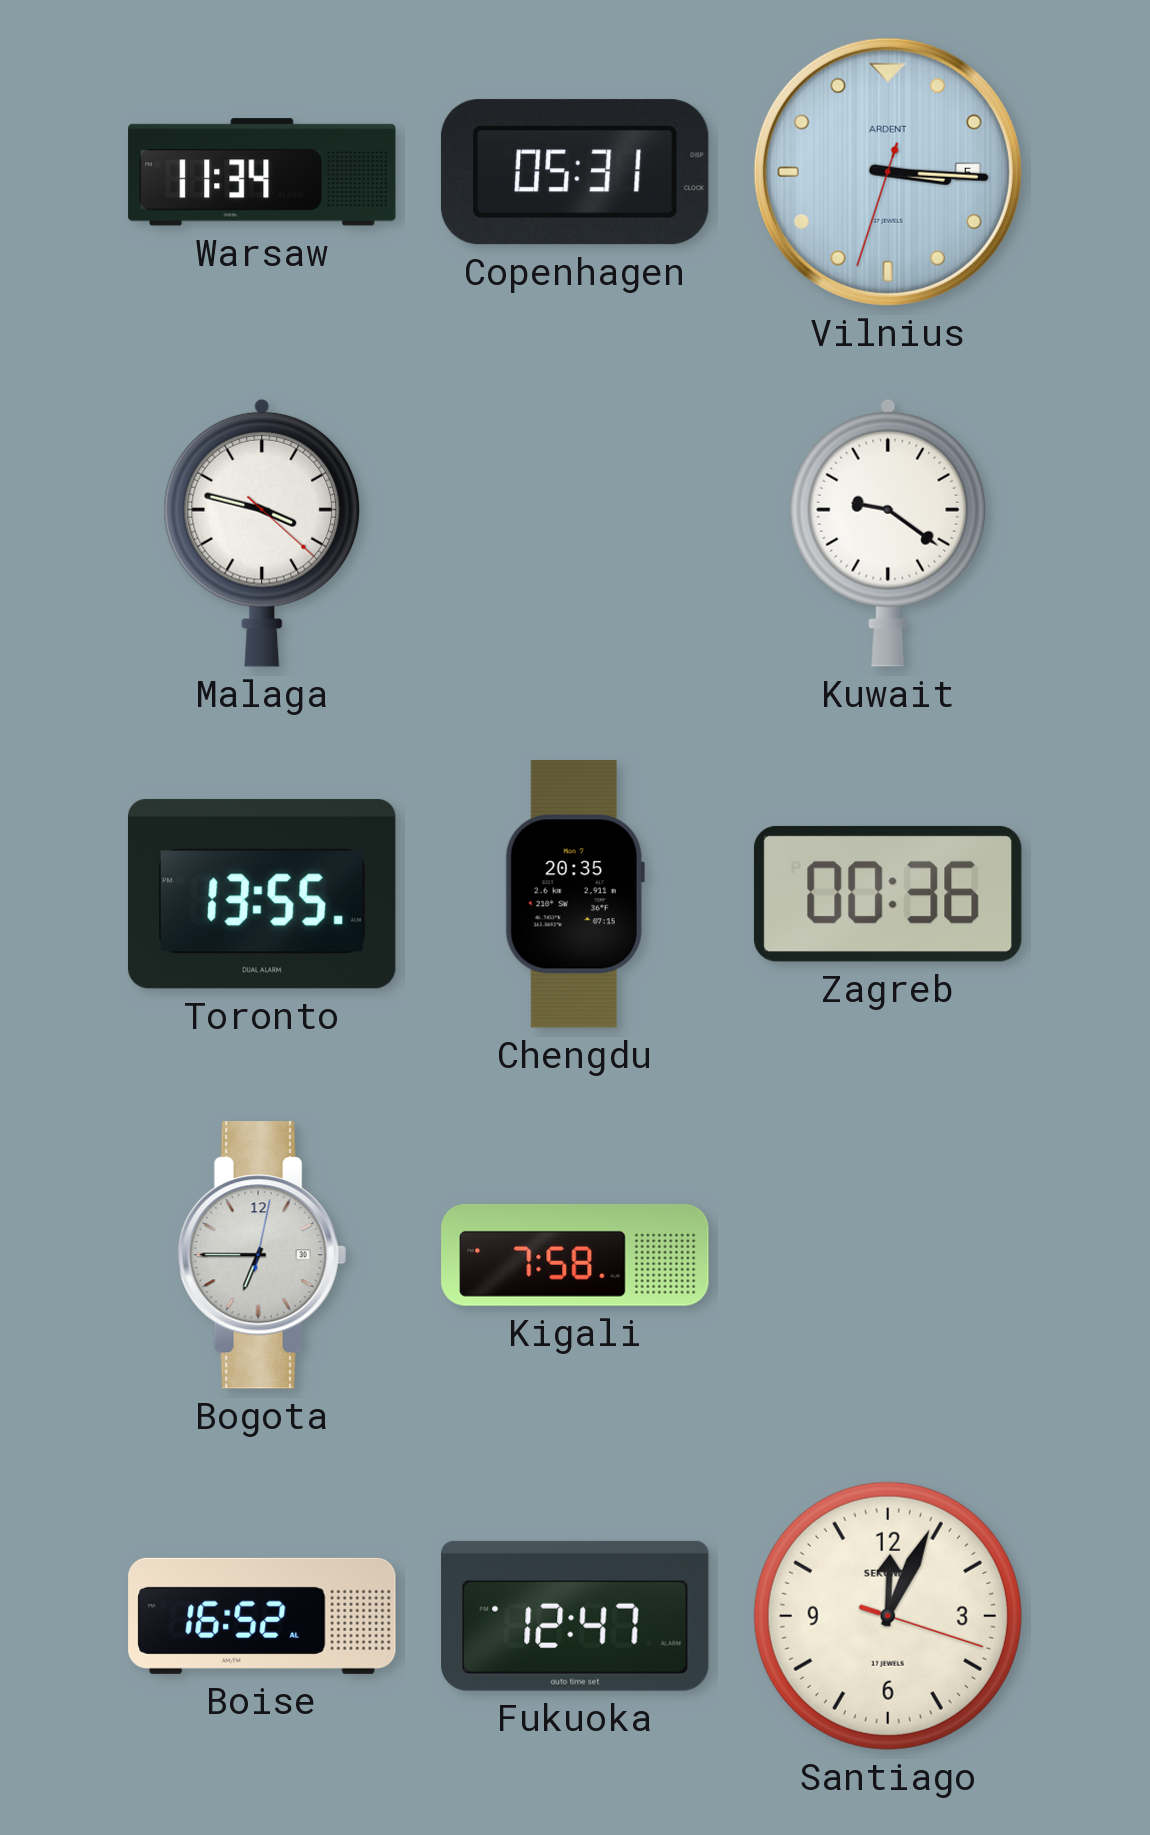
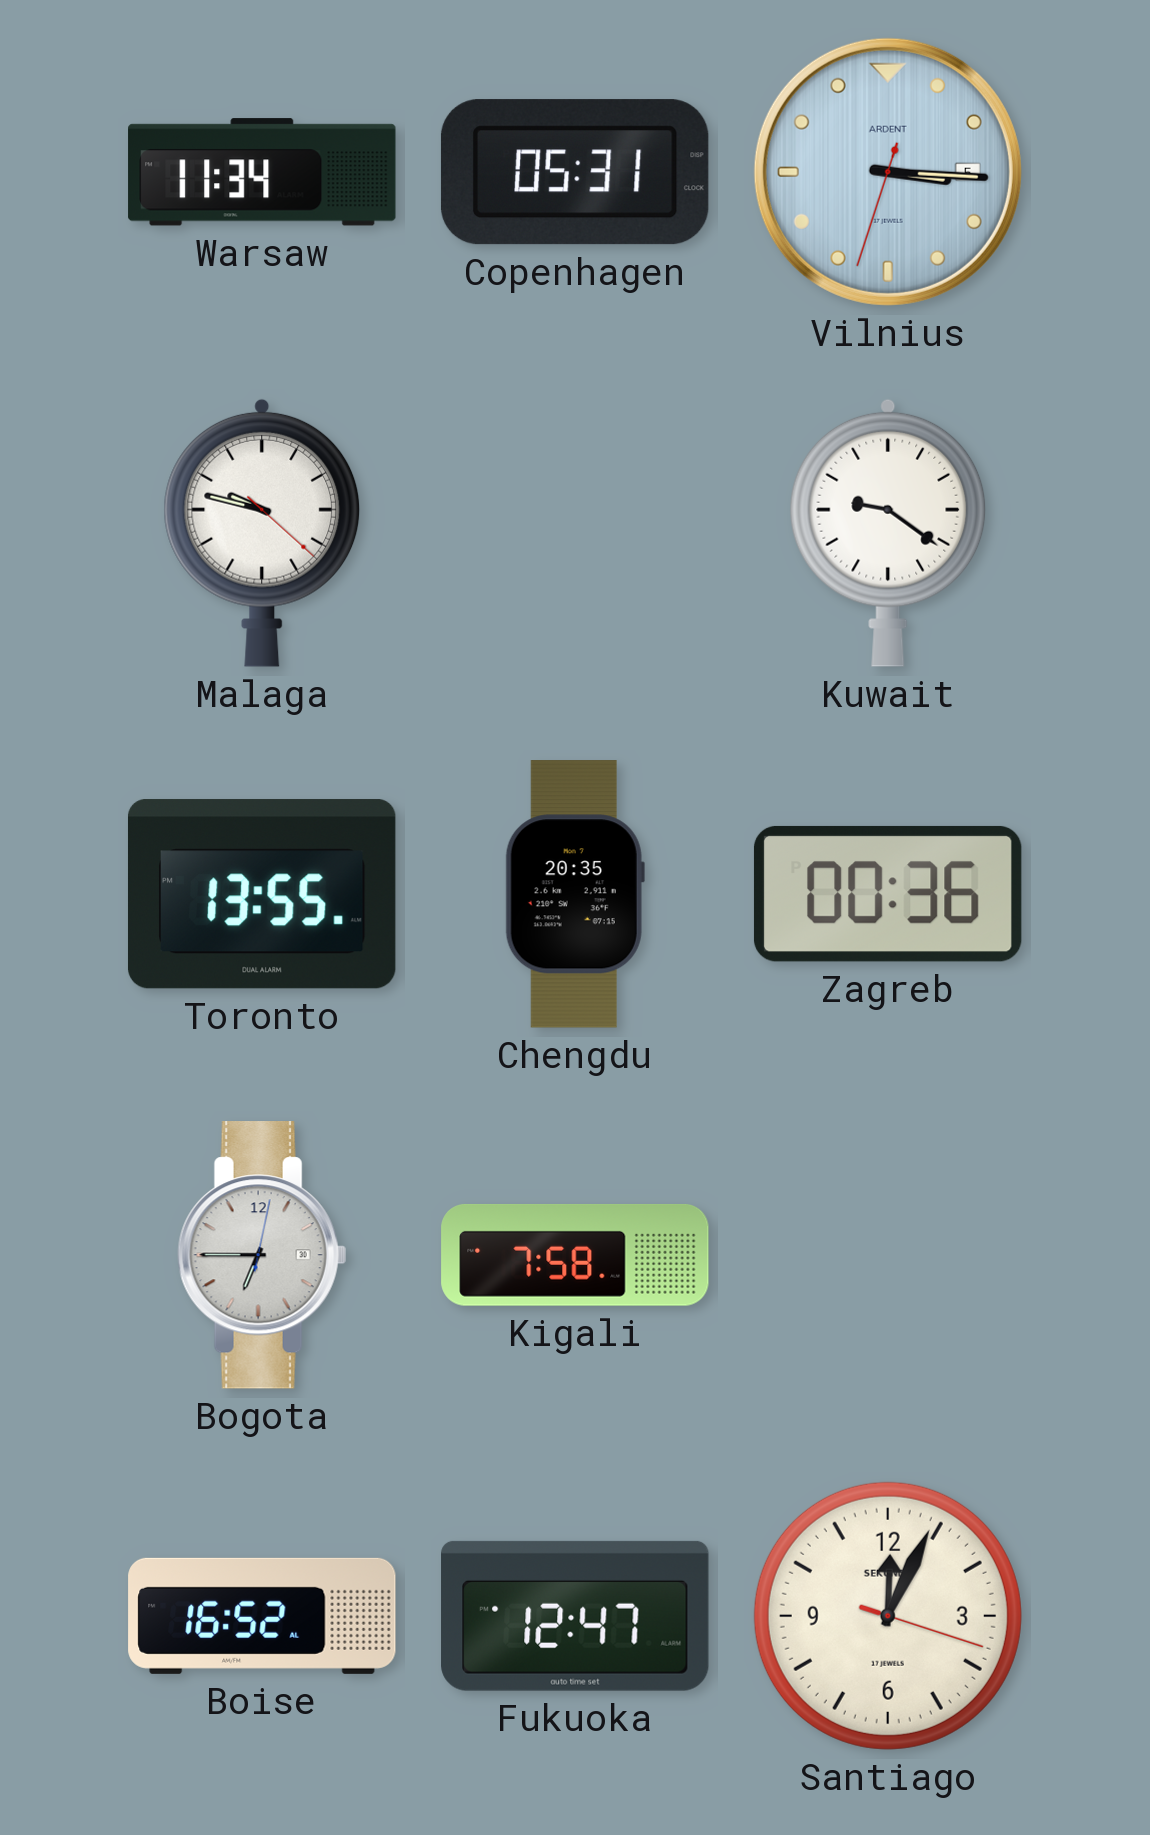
Malaga: 3:47 -> 9:47 (262, 533)
